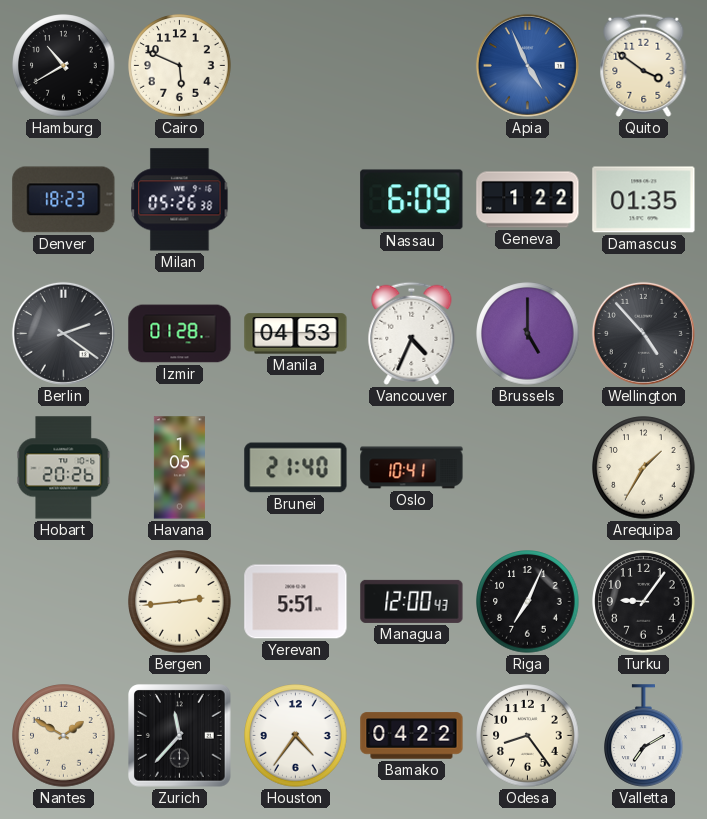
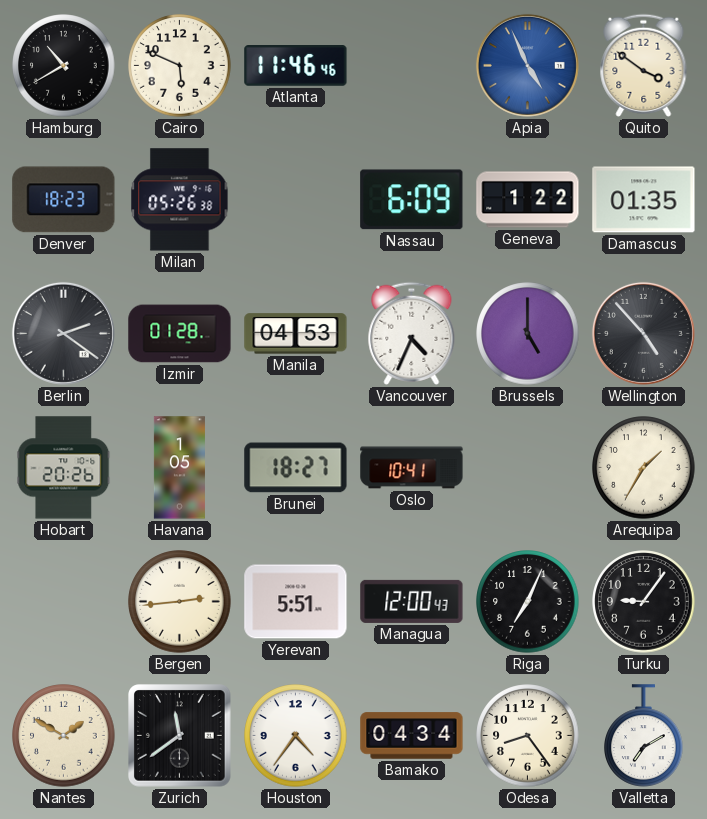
Atlanta: none -> 11:46 (296, 66)
Brunei: 21:40 -> 18:27 (296, 468)
Zurich: 11:37 -> 11:39 (180, 736)
Bamako: 04:22 -> 04:34 (412, 736)
